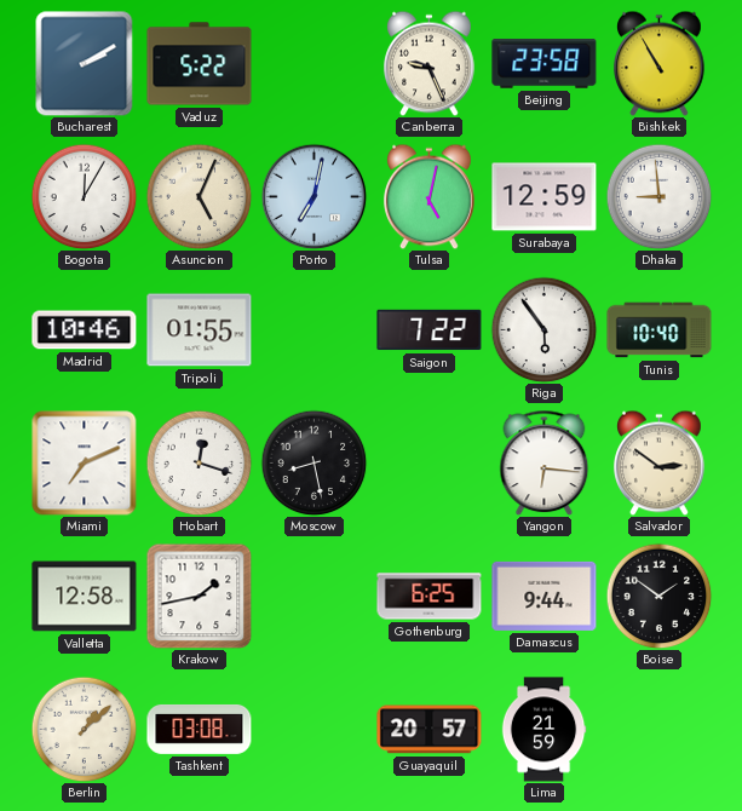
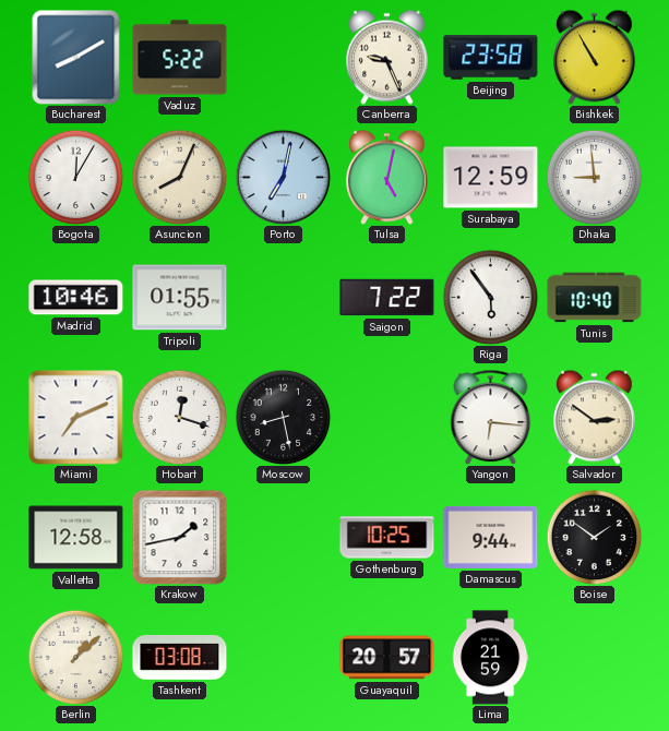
Bucharest: 2:10 -> 8:10 (76, 57)
Asuncion: 5:04 -> 8:04 (179, 177)
Gothenburg: 6:25 -> 10:25 (387, 538)
